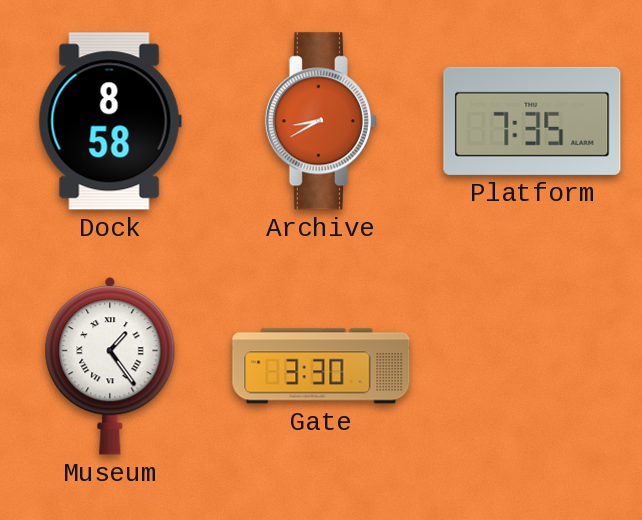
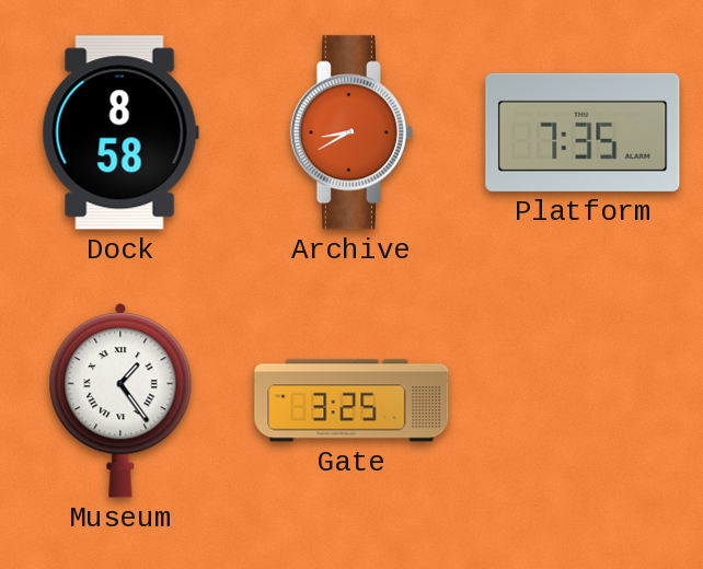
Gate: 3:30 -> 3:25 (351, 400)
